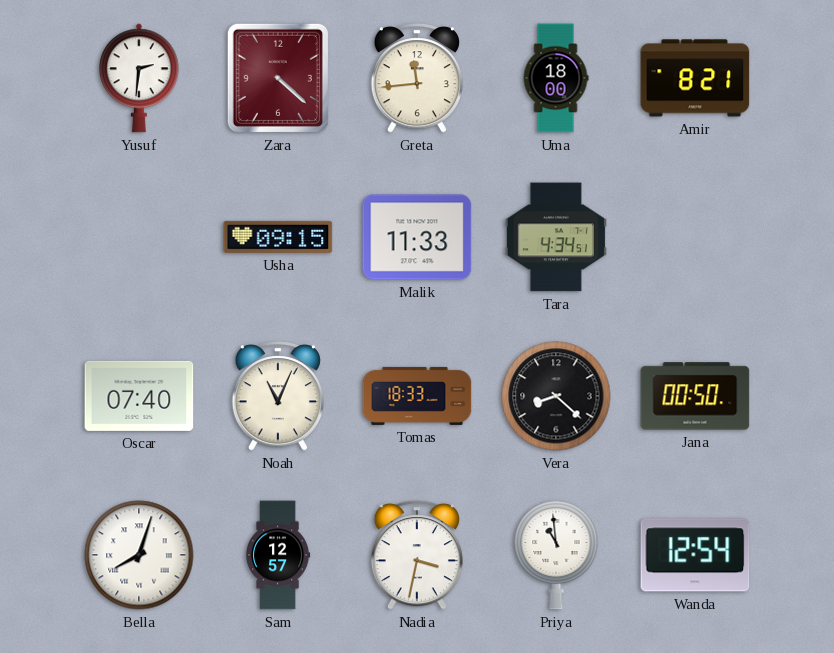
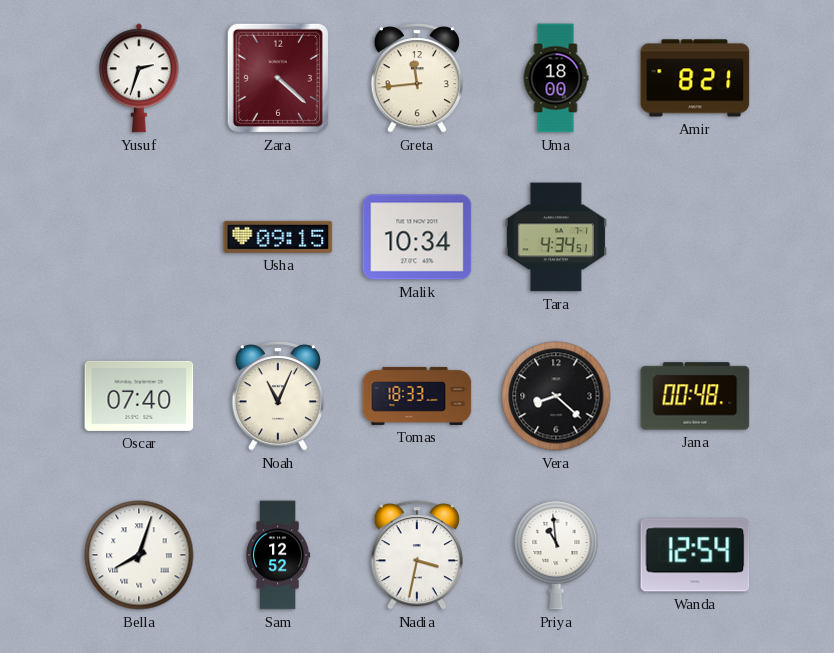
Yusuf: 2:31 -> 2:33 (139, 78)
Malik: 11:33 -> 10:34 (417, 237)
Jana: 00:50 -> 00:48 (695, 396)
Sam: 12:57 -> 12:52 (279, 555)
